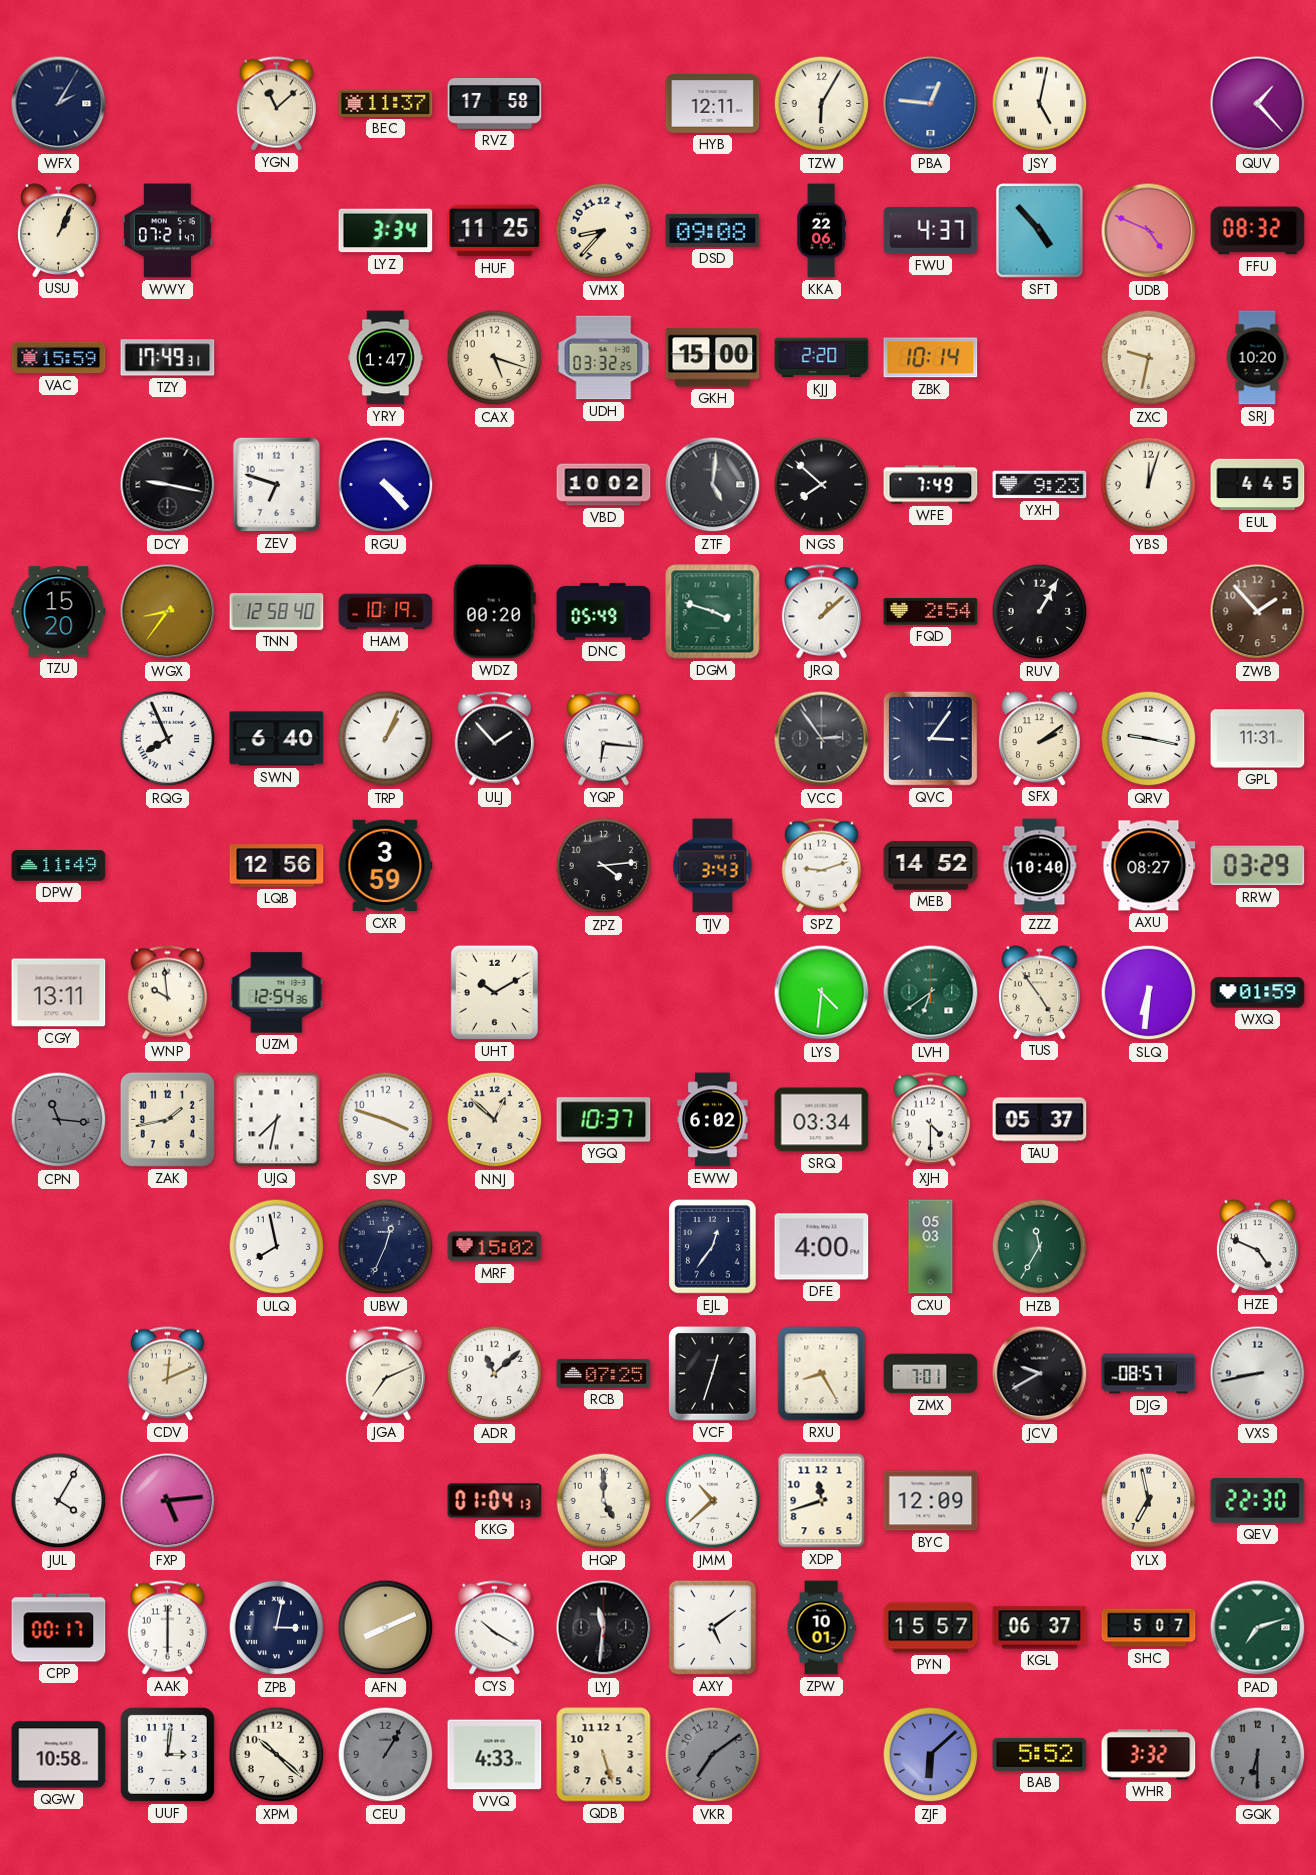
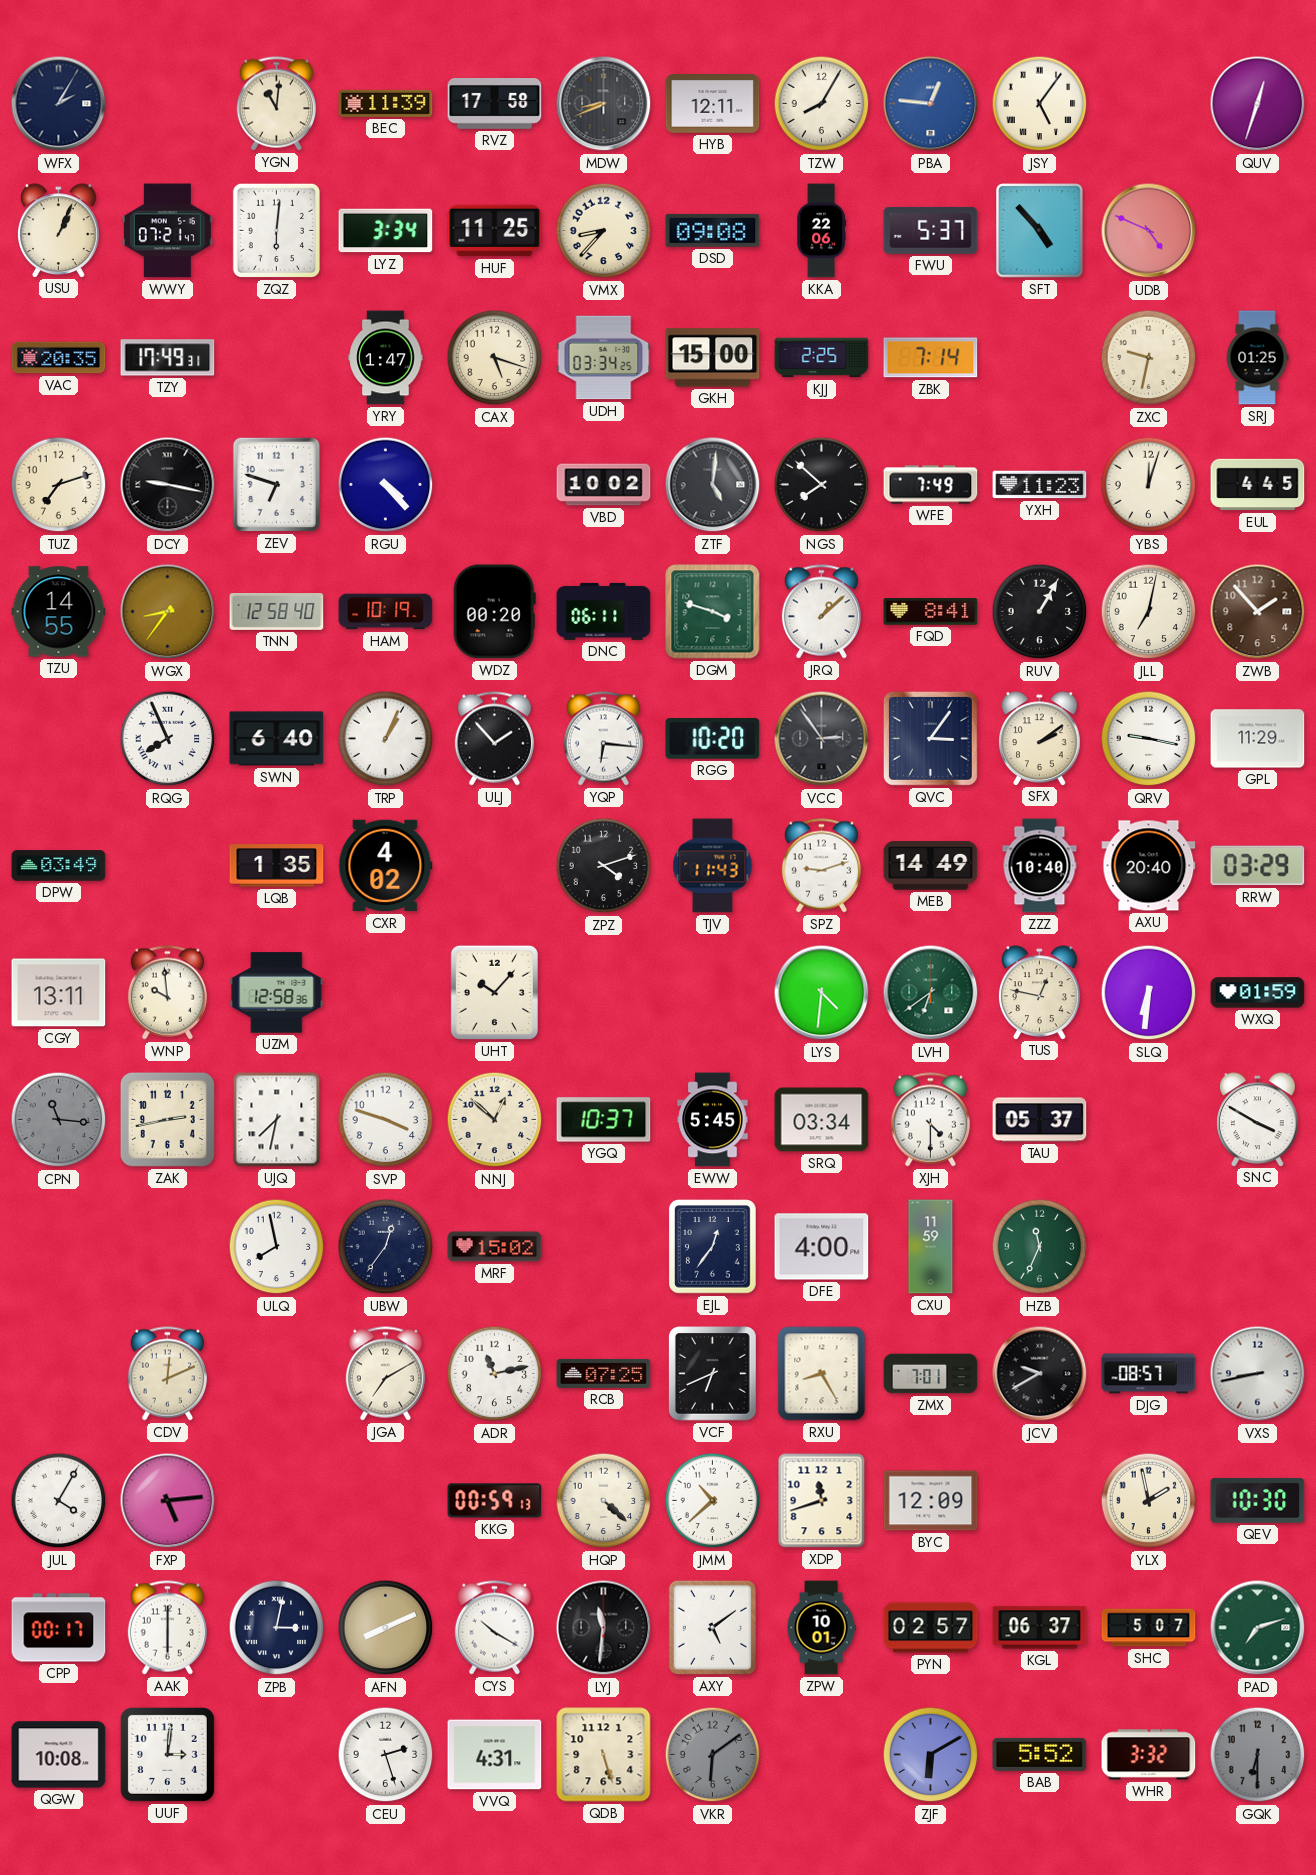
YGN: 11:08 -> 11:01 (276, 104)
BEC: 11:37 -> 11:39 (386, 103)
MDW: none -> 8:41 (604, 104)
TZW: 6:05 -> 8:05 (822, 104)
JSY: 5:02 -> 5:06 (1040, 104)
QUV: 1:23 -> 12:33 (1258, 104)
ZQZ: none -> 6:01 (276, 230)
FWU: 4:37 -> 5:37 (931, 230)
FFU: 08:32 -> none (1258, 231)
VAC: 15:59 -> 20:35 (59, 358)
UDH: 03:32 -> 03:34 (604, 358)
KJJ: 2:20 -> 2:25 (822, 358)
ZBK: 10:14 -> 7:14 (931, 358)
SRJ: 10:20 -> 01:25 (1257, 358)
TUZ: none -> 7:12 (59, 485)
YXH: 9:23 -> 11:23 (1040, 485)
TZU: 15:20 -> 14:55 (59, 612)
DNC: 05:49 -> 06:11 (604, 611)
FQD: 2:54 -> 8:41 (931, 612)
JLL: none -> 7:02 (1149, 612)
RGG: none -> 10:20 (713, 739)
GPL: 11:31 -> 11:29 (1258, 739)
DPW: 11:49 -> 03:49 (59, 866)
LQB: 12:56 -> 1:35 (277, 866)
CXR: 3:59 -> 4:02 (386, 866)
ZPZ: 4:14 -> 4:12 (604, 866)
TJV: 3:43 -> 11:43 (713, 866)
MEB: 14:52 -> 14:49 (931, 866)
AXU: 08:27 -> 20:40 (1149, 866)
UZM: 12:54 -> 12:58 (277, 993)
UHT: 10:10 -> 10:07 (494, 992)
TUS: 4:54 -> 12:47 (1040, 992)
ZAK: 1:43 -> 2:43 (167, 1119)
EWW: 6:02 -> 5:45 (713, 1120)
SNC: none -> 3:50 (1258, 1119)
UBW: 12:34 -> 12:36 (386, 1247)
CXU: 05:03 -> 11:59 (931, 1247)
HZB: 11:35 -> 11:34 (1040, 1247)
HZE: 4:49 -> none (1258, 1246)
JGA: 7:11 -> 7:10 (385, 1374)
ADR: 11:08 -> 11:13 (495, 1374)
VCF: 12:33 -> 6:41 (713, 1374)
KKG: 01:04 -> 00:59 (495, 1501)
HQP: 5:00 -> 4:22 (604, 1501)
YLX: 6:58 -> 1:58 (1149, 1501)
QEV: 22:30 -> 10:30 (1258, 1501)
PYN: 15:57 -> 02:57 (931, 1628)
QGW: 10:58 -> 10:08 (59, 1755)
XPM: 10:22 -> none (277, 1755)
CEU: 1:05 -> 2:27 (386, 1755)
CEU dial: grey -> white (386, 1755)
VVQ: 4:33 -> 4:31 (495, 1755)
VKR: 7:09 -> 6:09 (713, 1755)
ZJF: 6:08 -> 6:10 (931, 1755)
